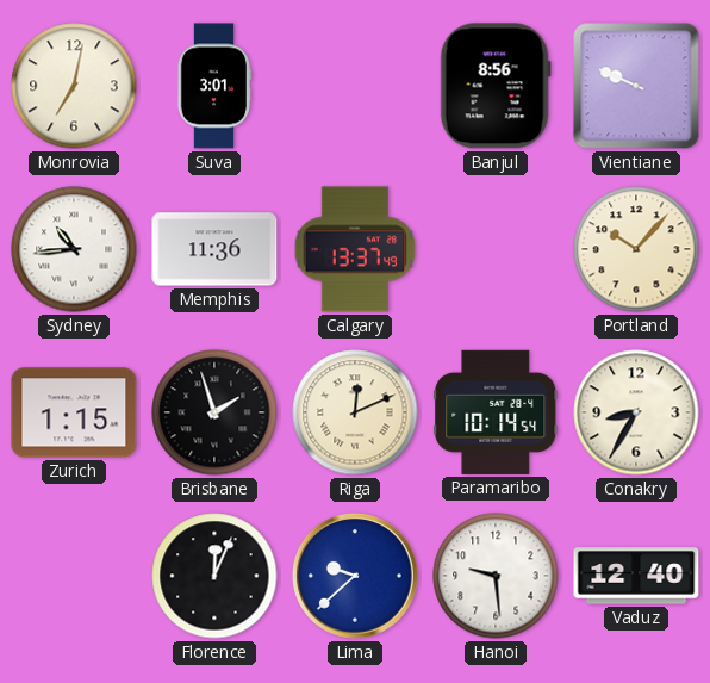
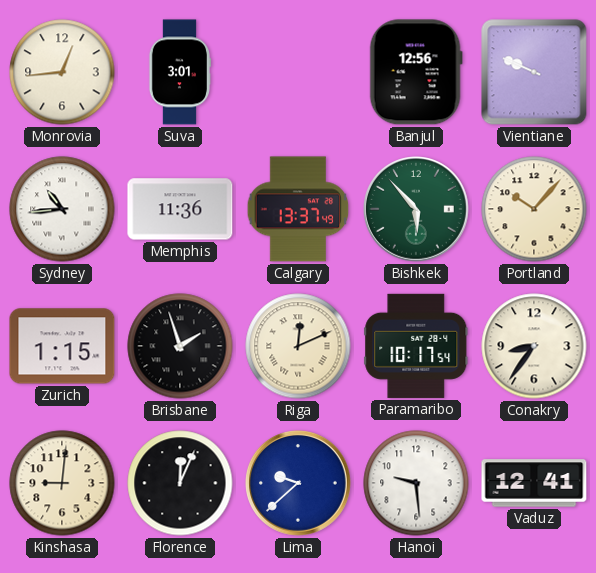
Monrovia: 7:02 -> 12:44 (62, 72)
Banjul: 8:56 -> 12:56 (416, 72)
Bishkek: none -> 5:53 (417, 210)
Paramaribo: 10:14 -> 10:17 (416, 346)
Conakry: 8:35 -> 8:36 (534, 346)
Kinshasa: none -> 9:01 (62, 483)
Vaduz: 12:40 -> 12:41 (534, 483)
